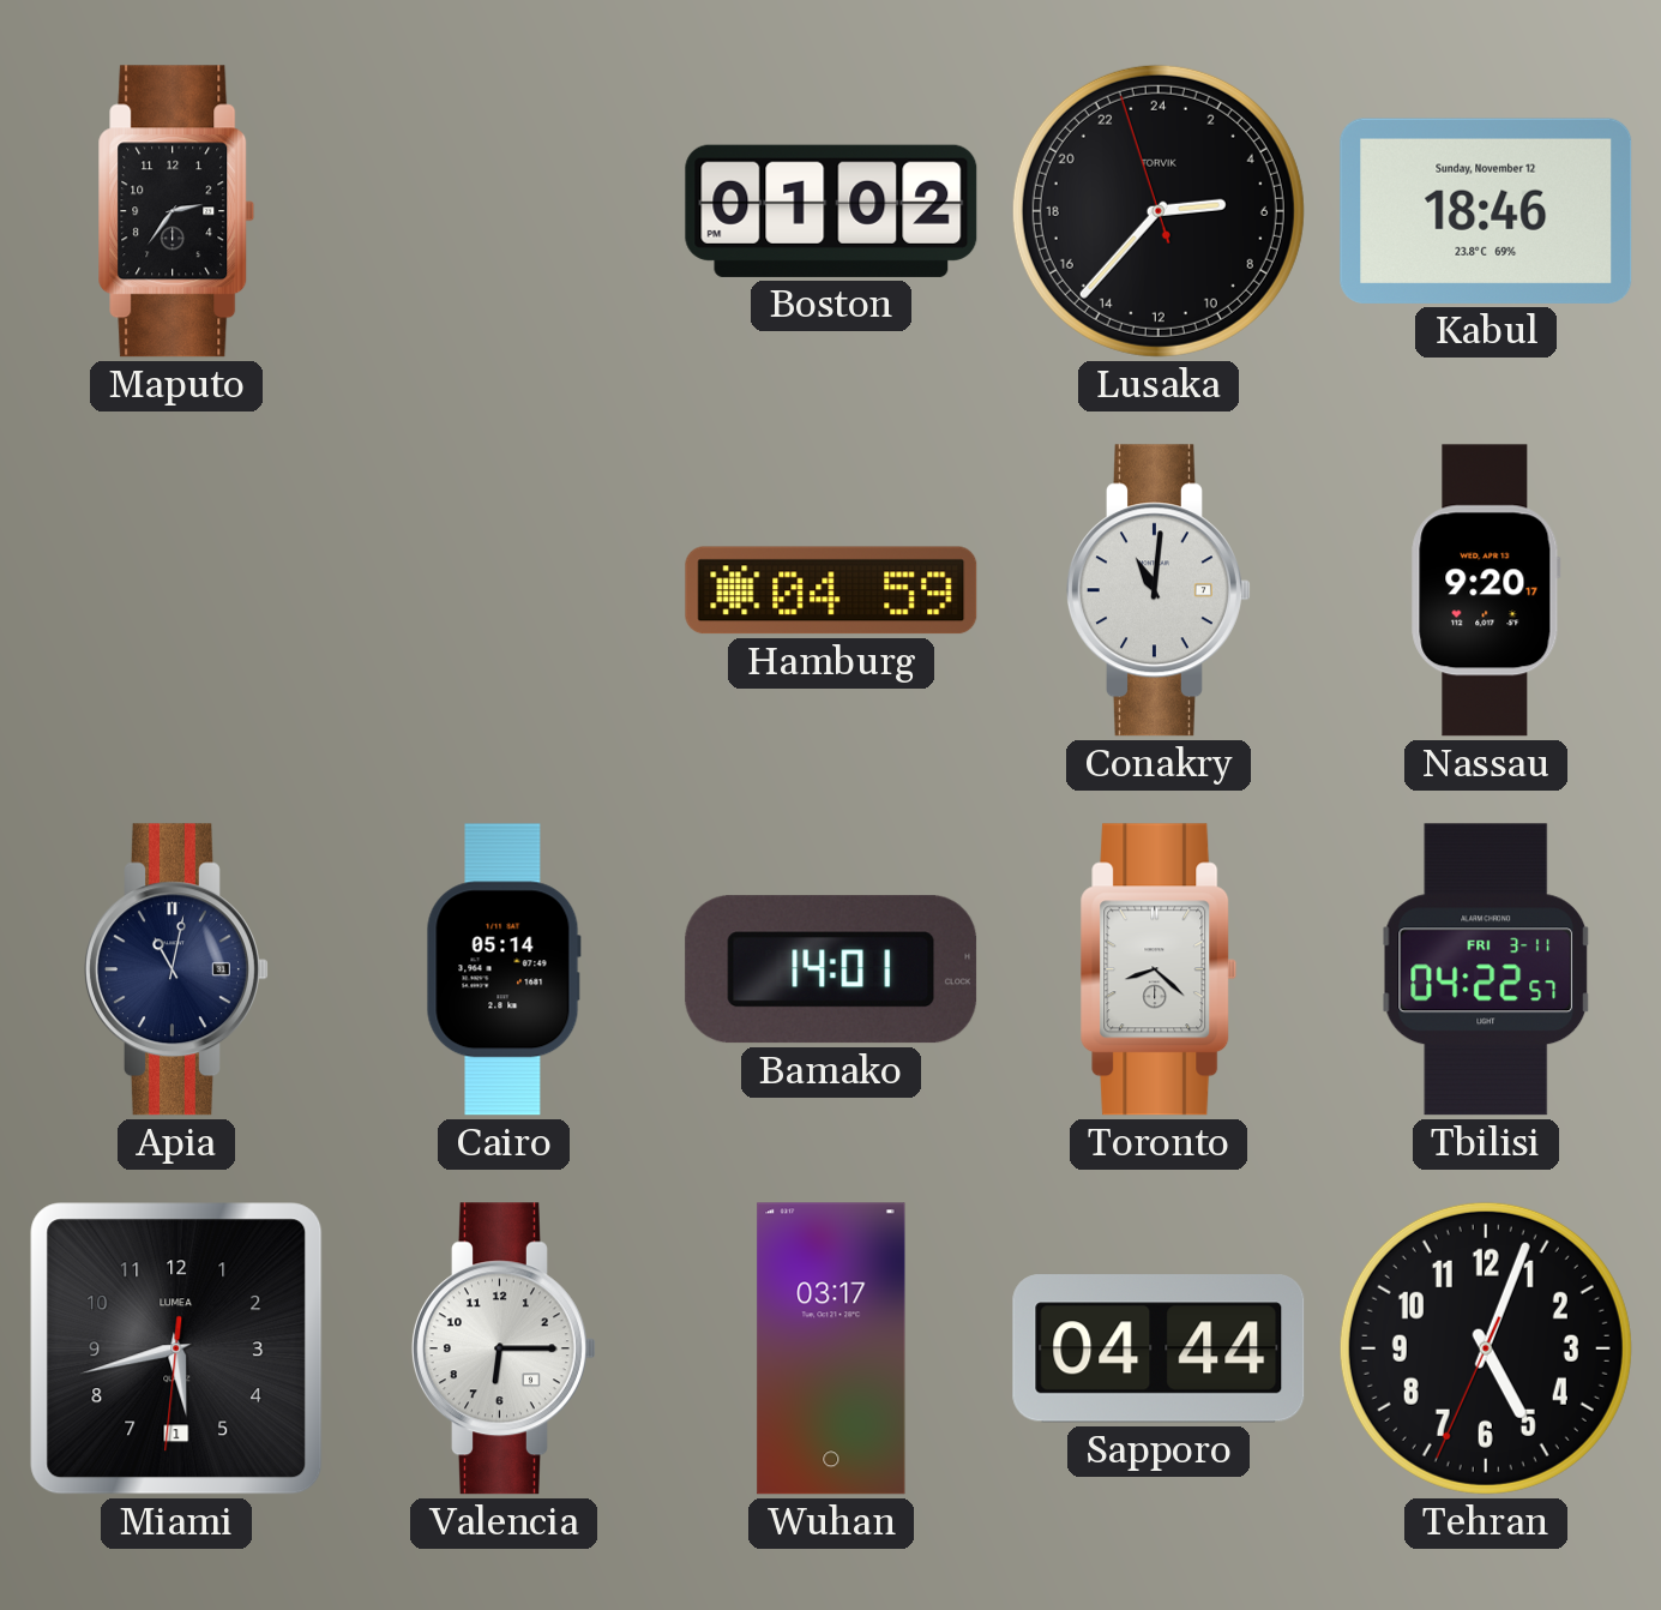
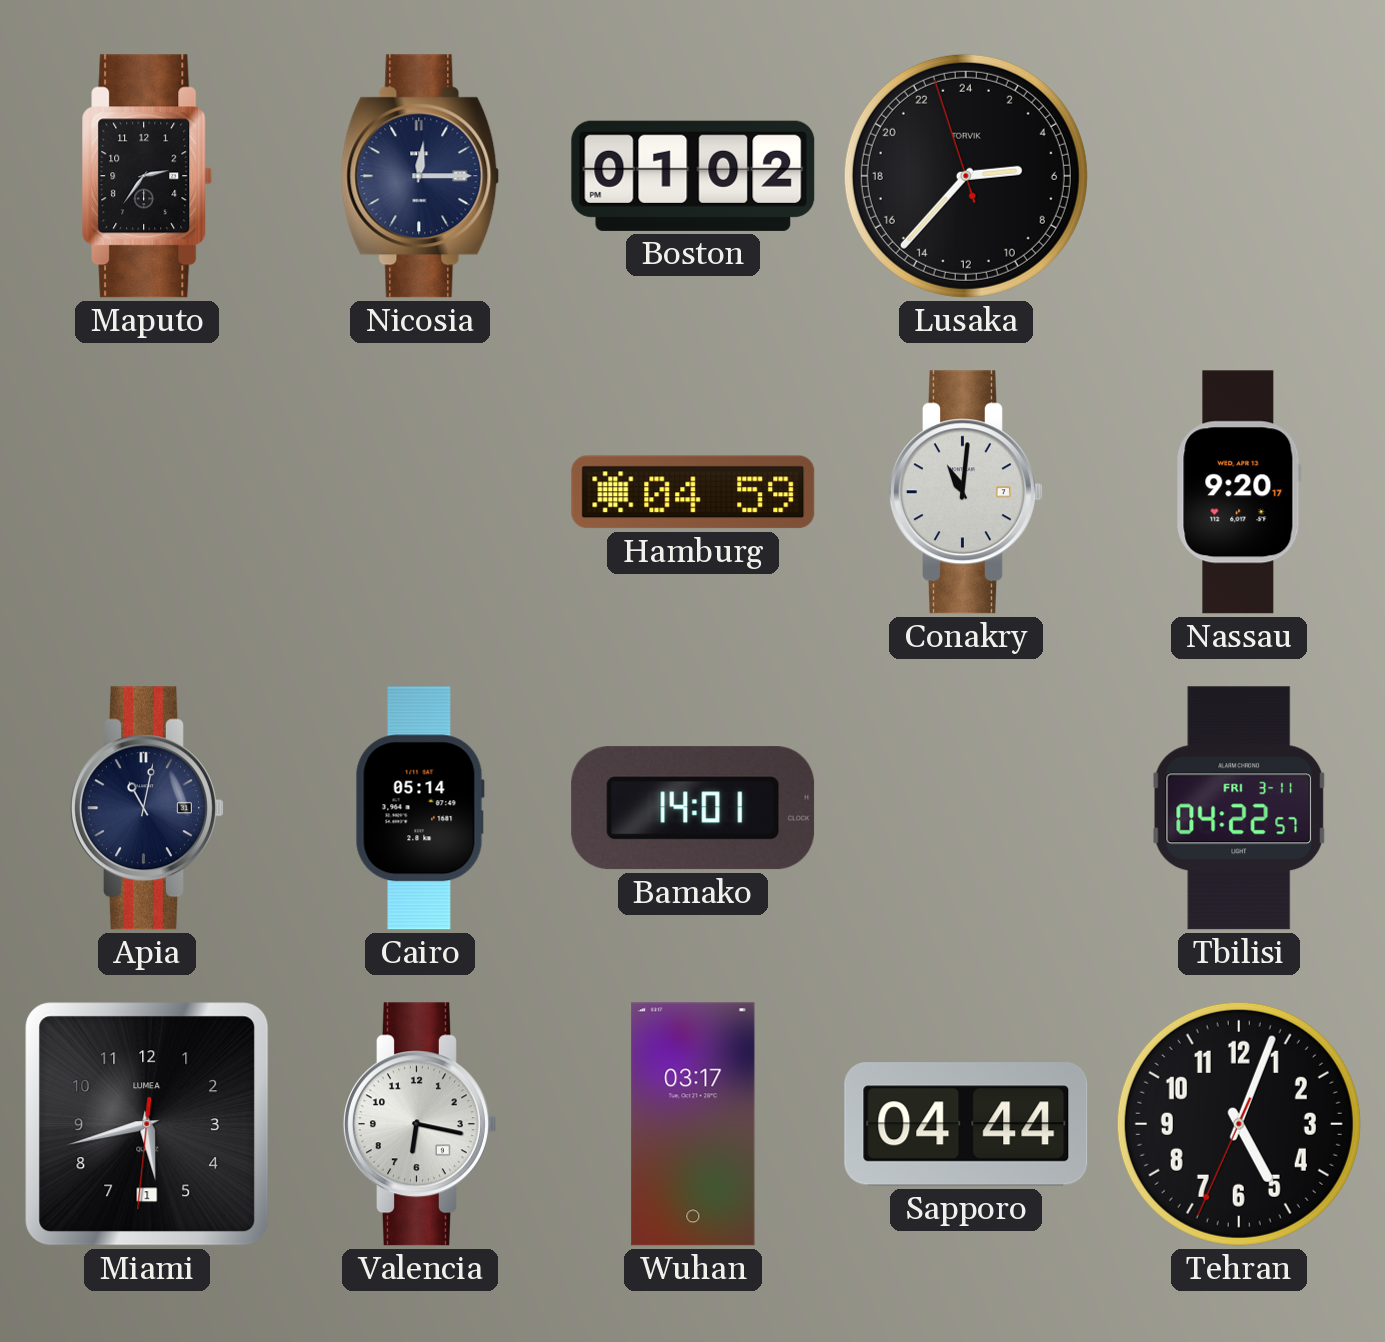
Nicosia: none -> 12:15 (420, 176)
Kabul: 18:46 -> none (1486, 211)
Toronto: 8:22 -> none (1159, 969)
Valencia: 6:15 -> 6:17 (420, 1124)
